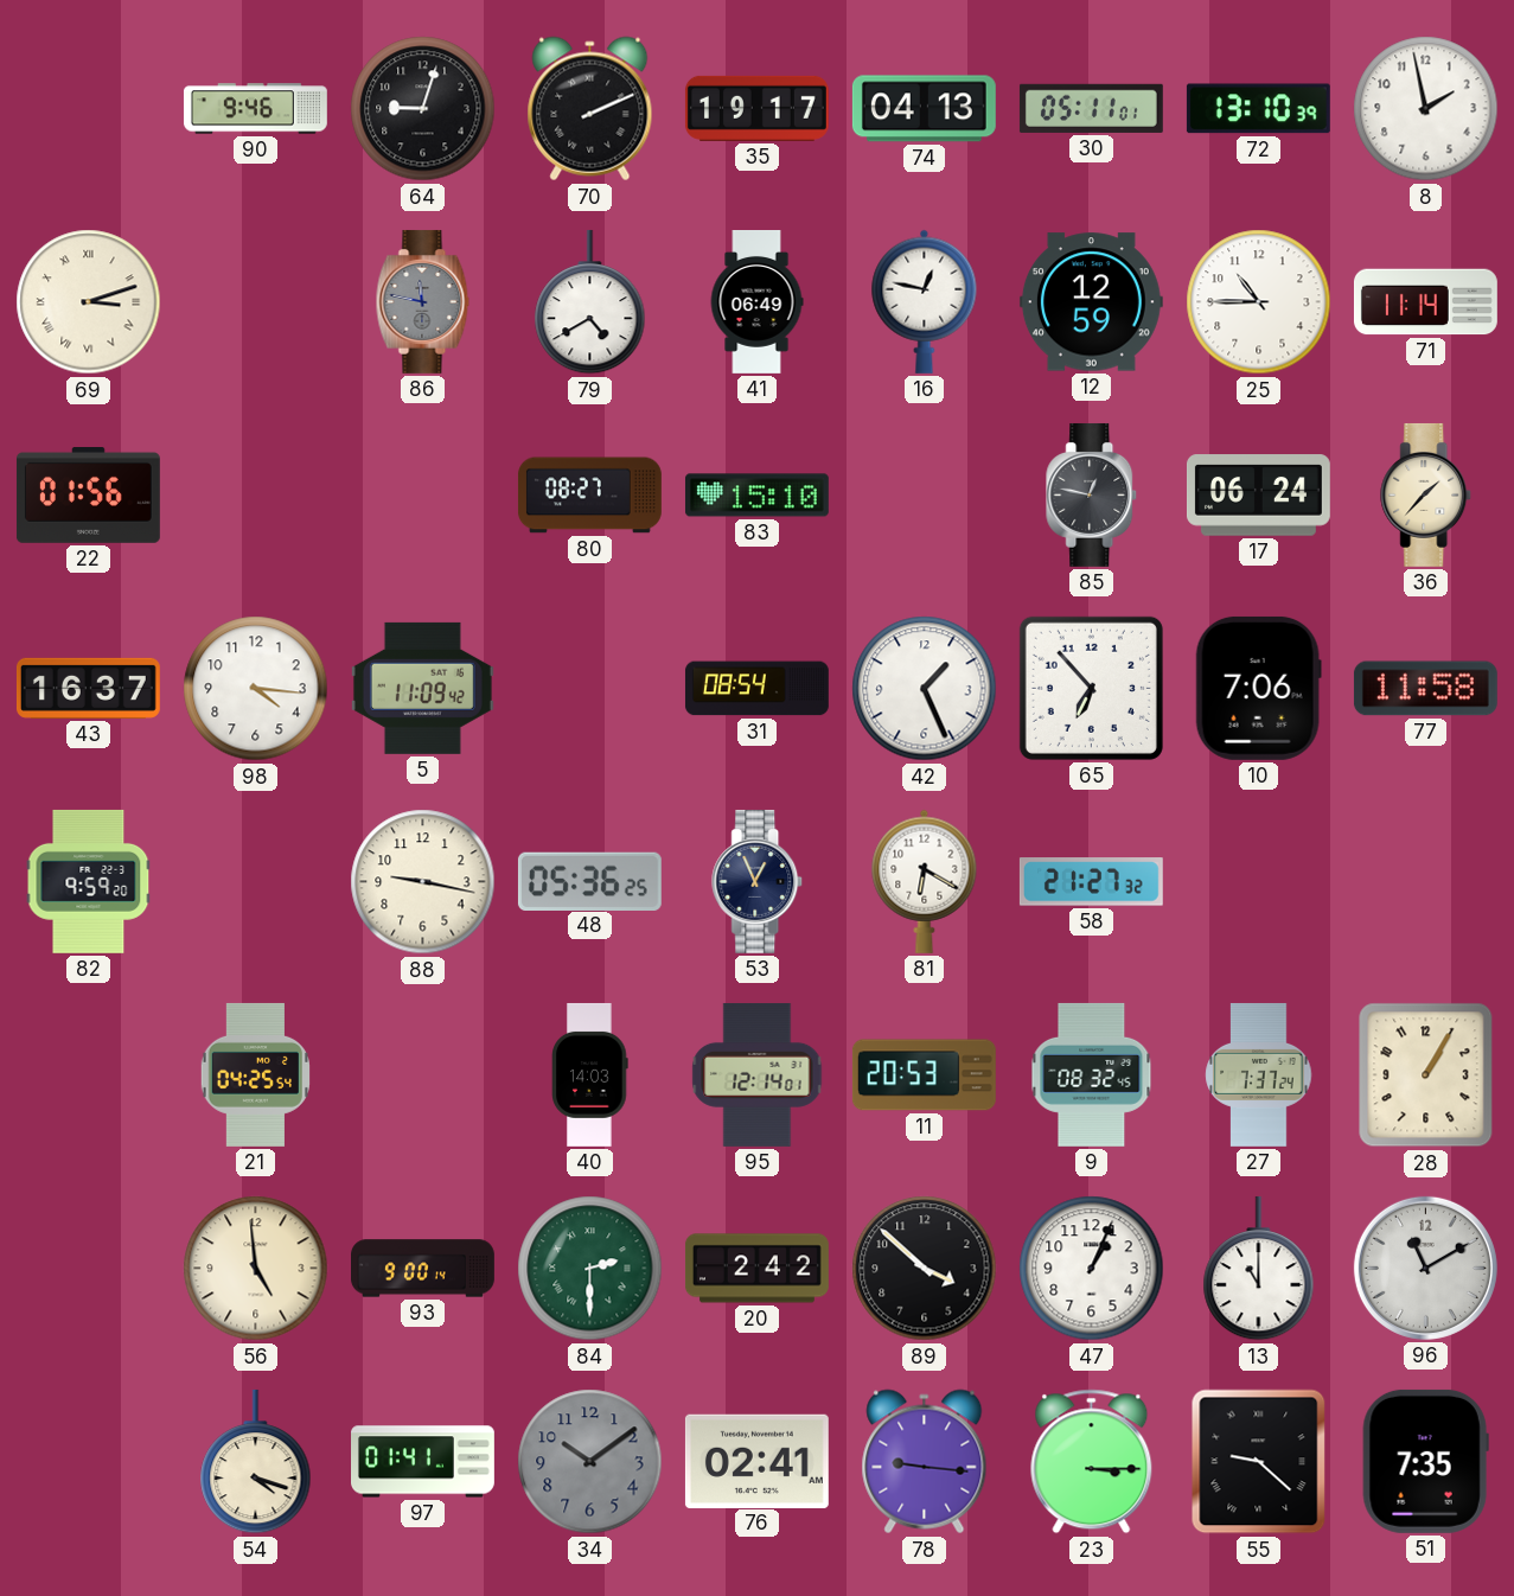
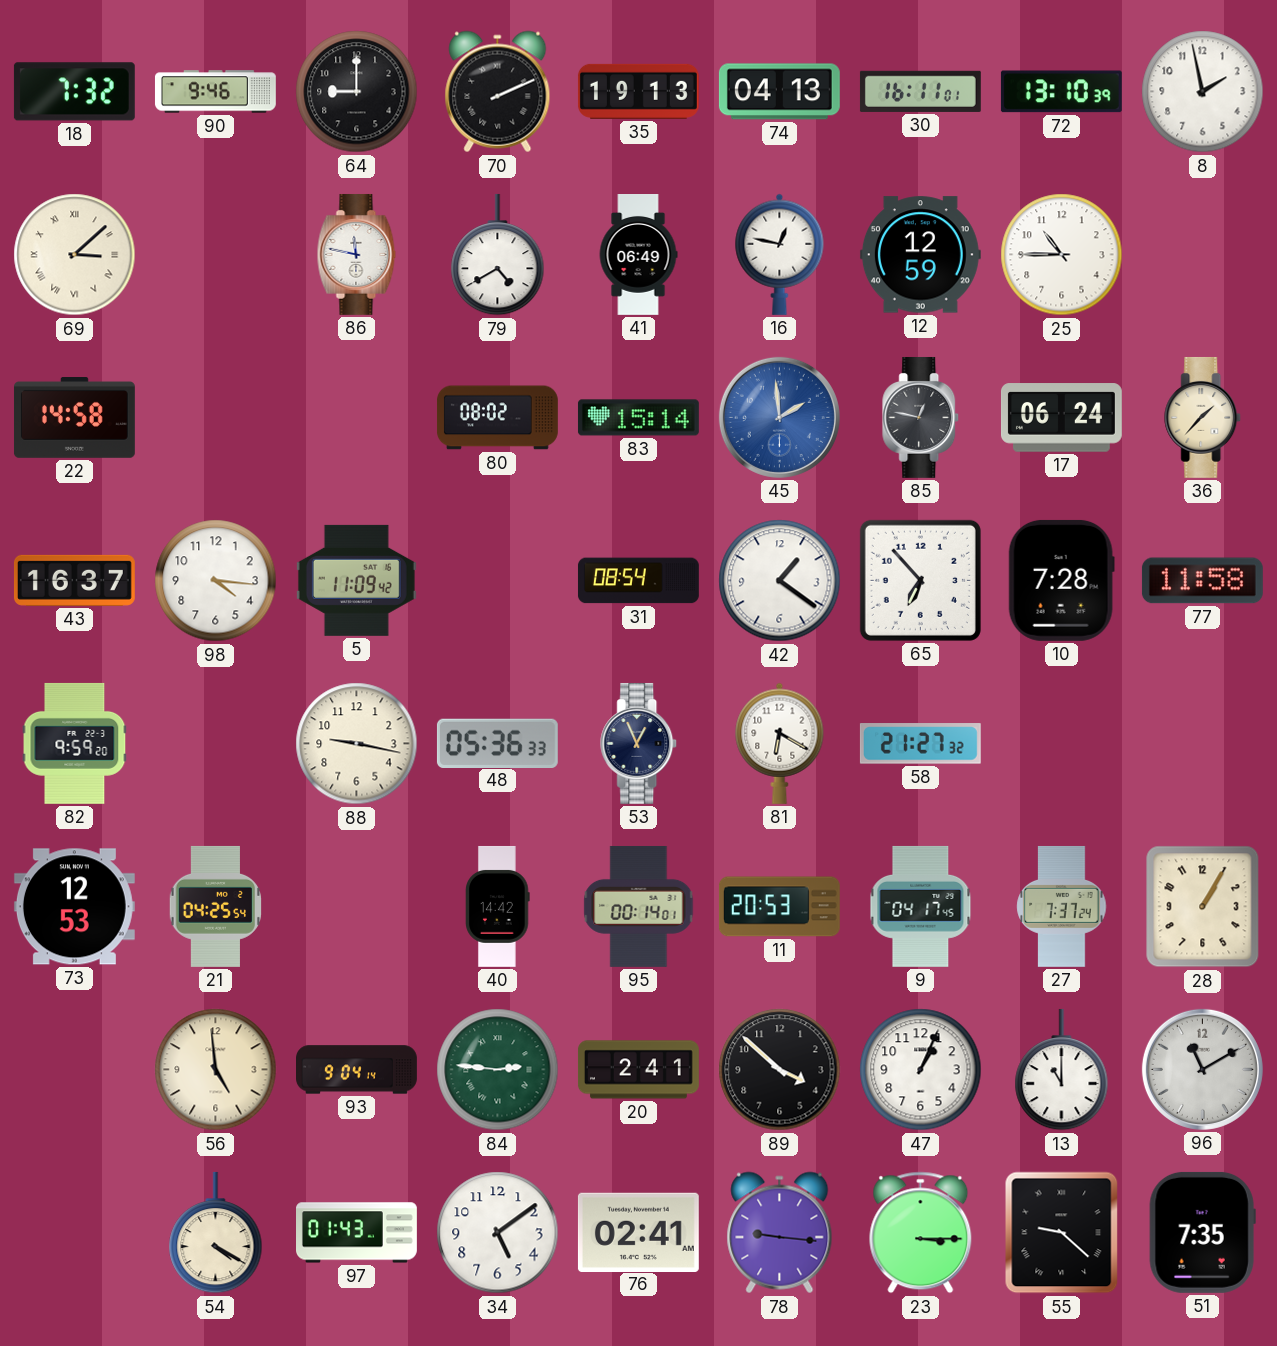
18: none -> 7:32 (74, 92)
64: 9:03 -> 9:00 (357, 92)
35: 19:17 -> 19:13 (638, 91)
30: 05:11 -> 16:11 (920, 91)
69: 3:12 -> 3:08 (75, 255)
86 dial: grey -> white (357, 254)
71: 11:14 -> none (1425, 302)
22: 01:56 -> 14:58 (74, 418)
80: 08:27 -> 08:02 (497, 418)
83: 15:10 -> 15:14 (638, 418)
45: none -> 1:59 (779, 417)
42: 1:26 -> 1:21 (780, 581)
10: 7:06 -> 7:28 (1061, 580)
48: 05:36:25 -> 05:36:33 (497, 743)
73: none -> 12:53 (74, 907)
40: 14:03 -> 14:42 (498, 906)
95: 12:14 -> 00:14 (639, 906)
9: 08:32 -> 04:17 (921, 906)
93: 9:00 -> 9:04 (357, 1070)
84: 2:30 -> 2:46 (498, 1070)
20: 2:42 -> 2:41 (638, 1070)
54: 4:18 -> 4:20 (216, 1233)
97: 01:41 -> 01:43 (357, 1233)
34: 10:09 -> 5:09 (498, 1233)
34 dial: grey -> white (498, 1233)
